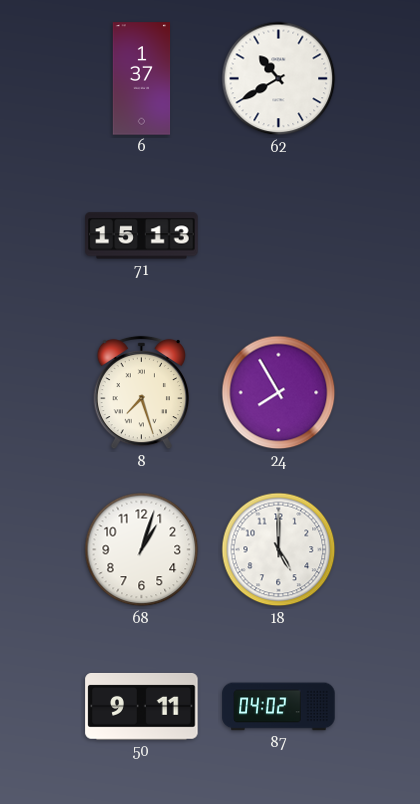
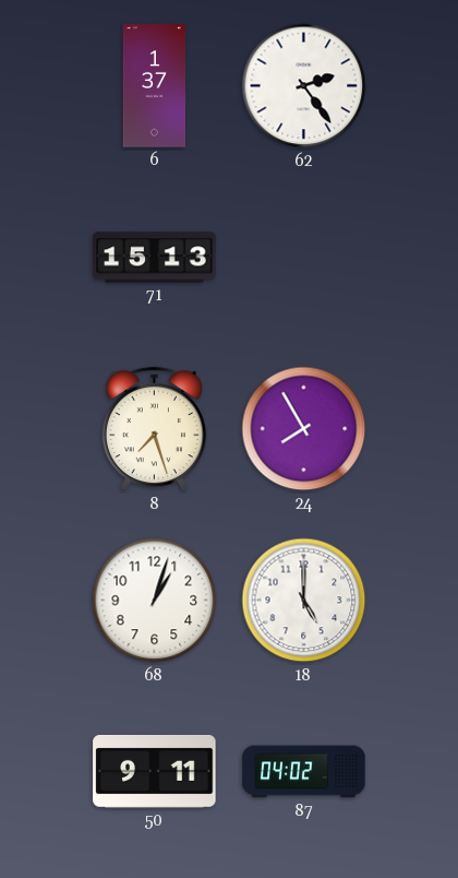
62: 10:40 -> 2:24 (304, 86)
